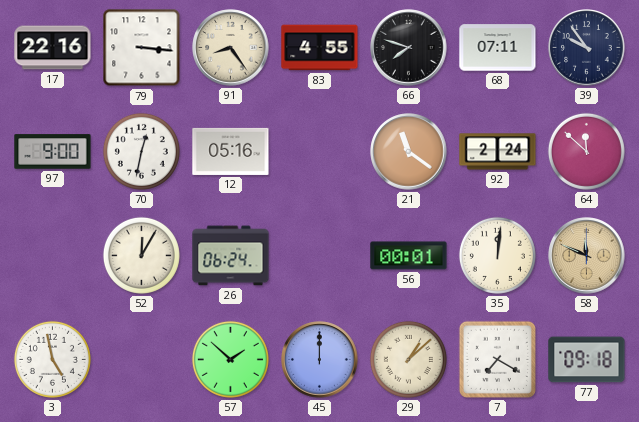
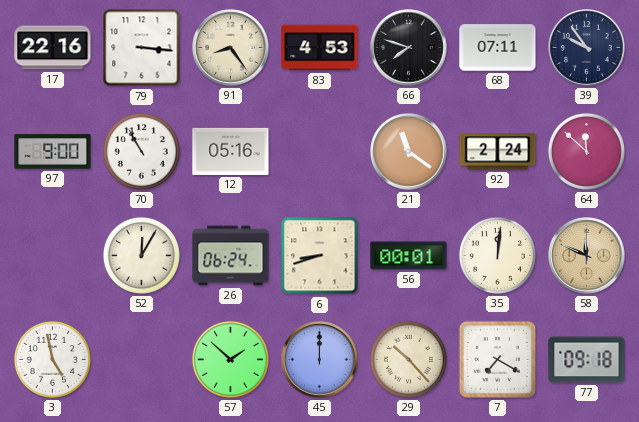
83: 4:55 -> 4:53 (320, 48)
70: 12:32 -> 10:55 (141, 151)
6: none -> 8:42 (320, 256)
29: 1:08 -> 10:23 (408, 359)
